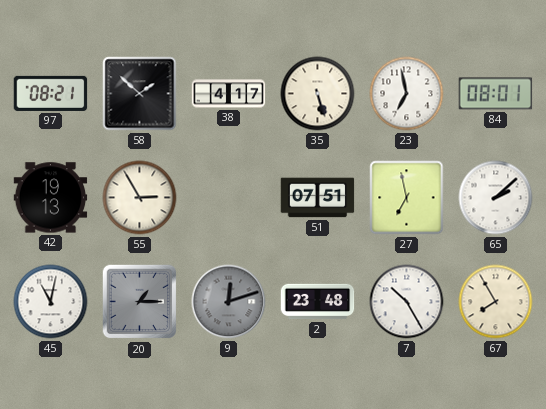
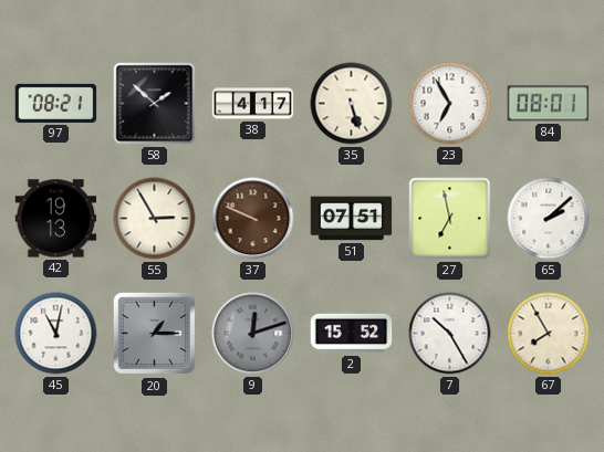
23: 6:58 -> 6:55 (450, 104)
37: none -> 9:49 (253, 219)
2: 23:48 -> 15:52 (352, 334)
